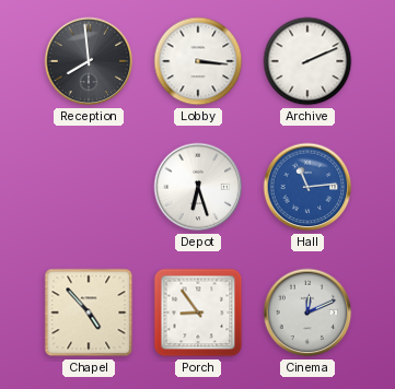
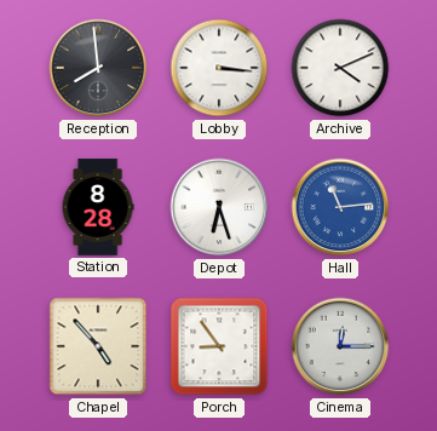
Archive: 2:11 -> 4:11 (340, 68)
Station: none -> 8:28 (98, 207)
Cinema: 12:11 -> 12:15 (340, 346)
